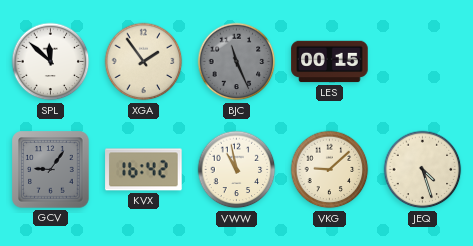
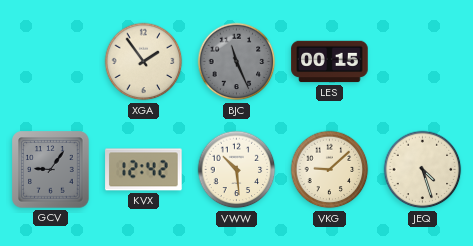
SPL: 11:52 -> none (51, 62)
KVX: 16:42 -> 12:42 (144, 170)
VWW: 10:58 -> 10:29 (237, 170)
